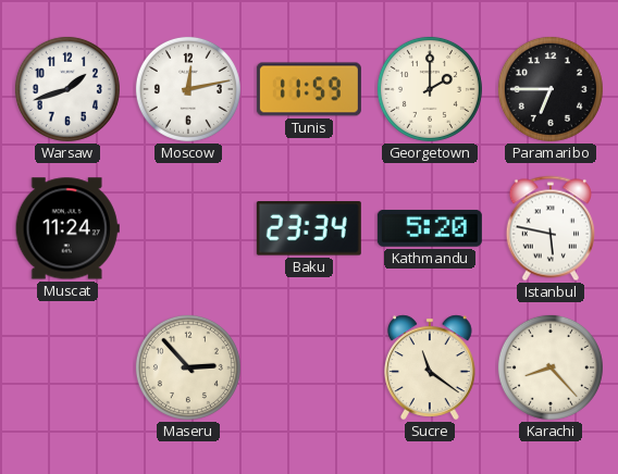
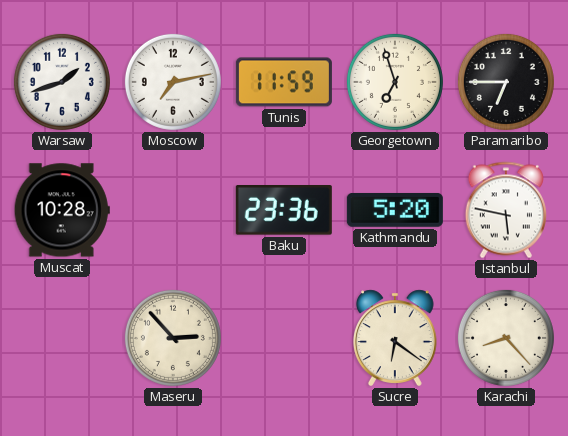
Moscow: 12:13 -> 7:13 (173, 82)
Georgetown: 2:00 -> 6:57 (395, 82)
Muscat: 11:24 -> 10:28 (62, 210)
Baku: 23:34 -> 23:36 (284, 210)
Sucre: 11:21 -> 6:21 (395, 338)
